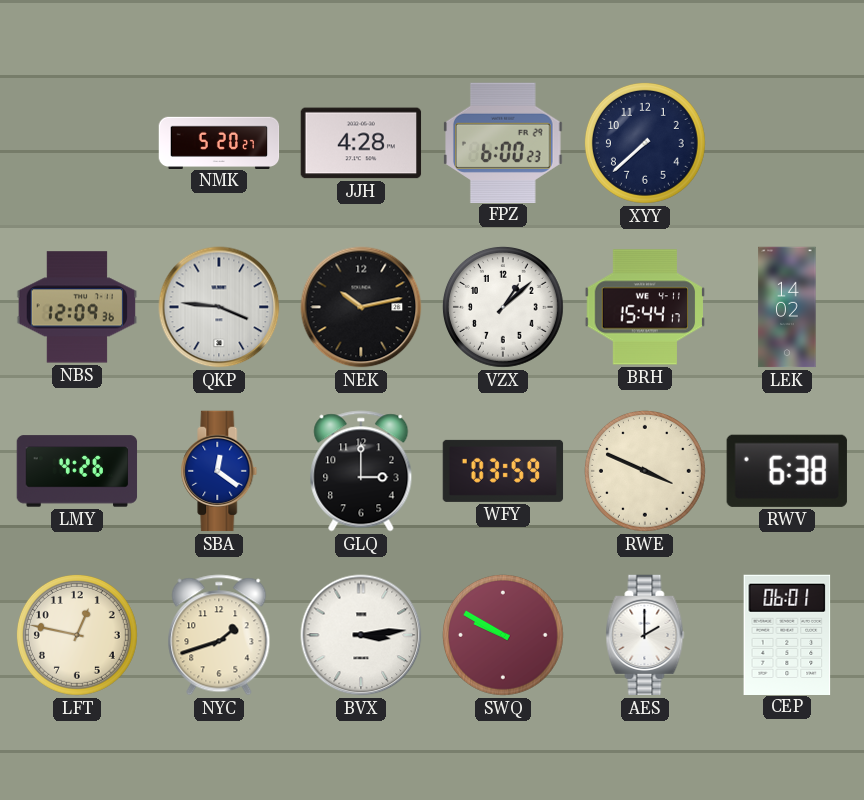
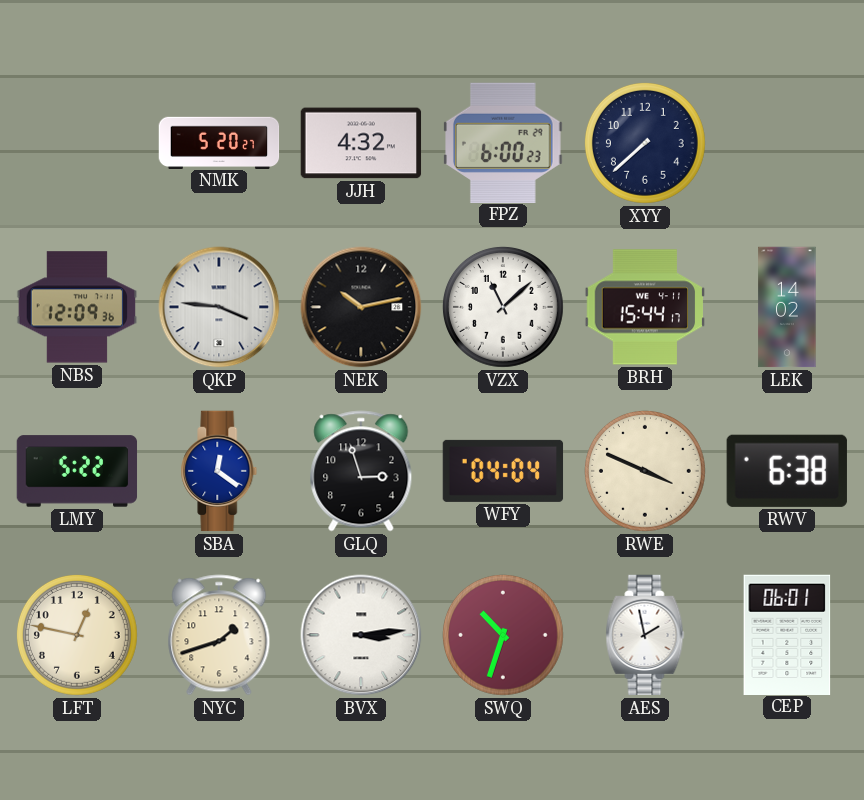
JJH: 4:28 -> 4:32 (361, 143)
VZX: 1:08 -> 11:08 (503, 307)
LMY: 4:26 -> 5:22 (77, 471)
GLQ: 3:00 -> 2:57 (361, 471)
WFY: 03:59 -> 04:04 (503, 471)
SWQ: 9:50 -> 10:33 (503, 635)
AES: 2:00 -> 1:58 (645, 635)
